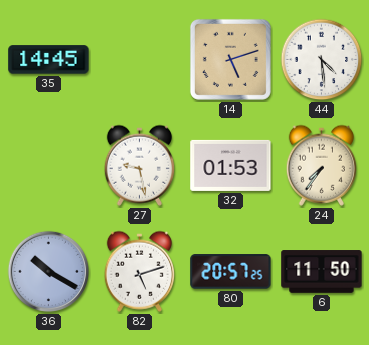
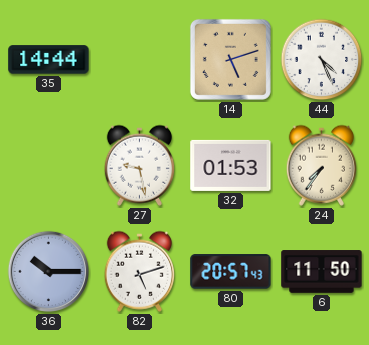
35: 14:45 -> 14:44 (49, 60)
44: 4:29 -> 4:26 (322, 60)
36: 10:20 -> 10:15 (49, 272)
80: 20:57:25 -> 20:57:43 (231, 272)
